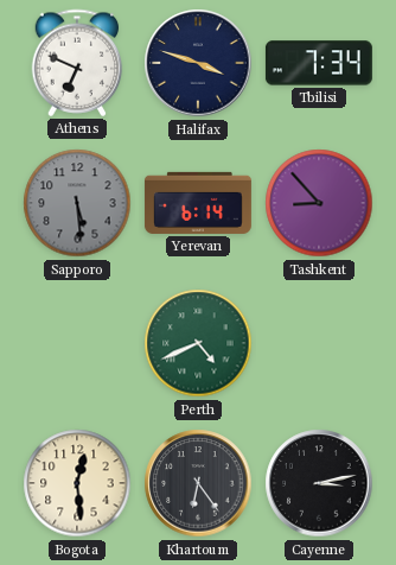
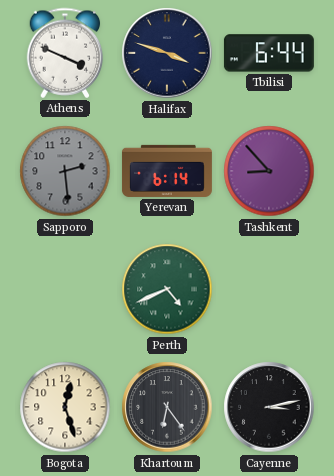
Athens: 6:49 -> 3:49 (65, 53)
Tbilisi: 7:34 -> 6:44 (269, 53)
Sapporo: 5:29 -> 2:29 (65, 171)
Bogota: 12:29 -> 12:27 (65, 407)
